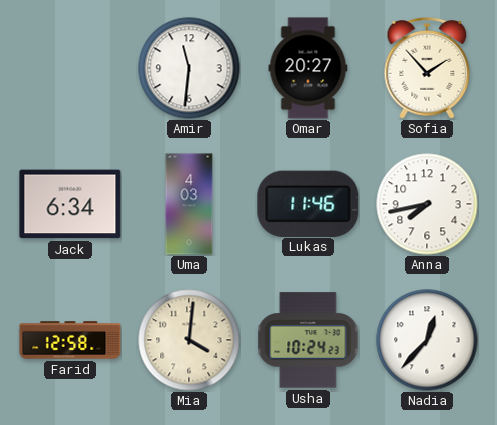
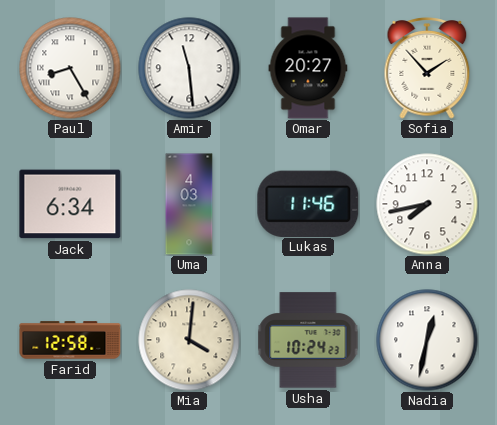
Paul: none -> 8:25 (70, 68)
Amir: 11:31 -> 11:29 (189, 68)
Nadia: 12:37 -> 12:32 (427, 340)
